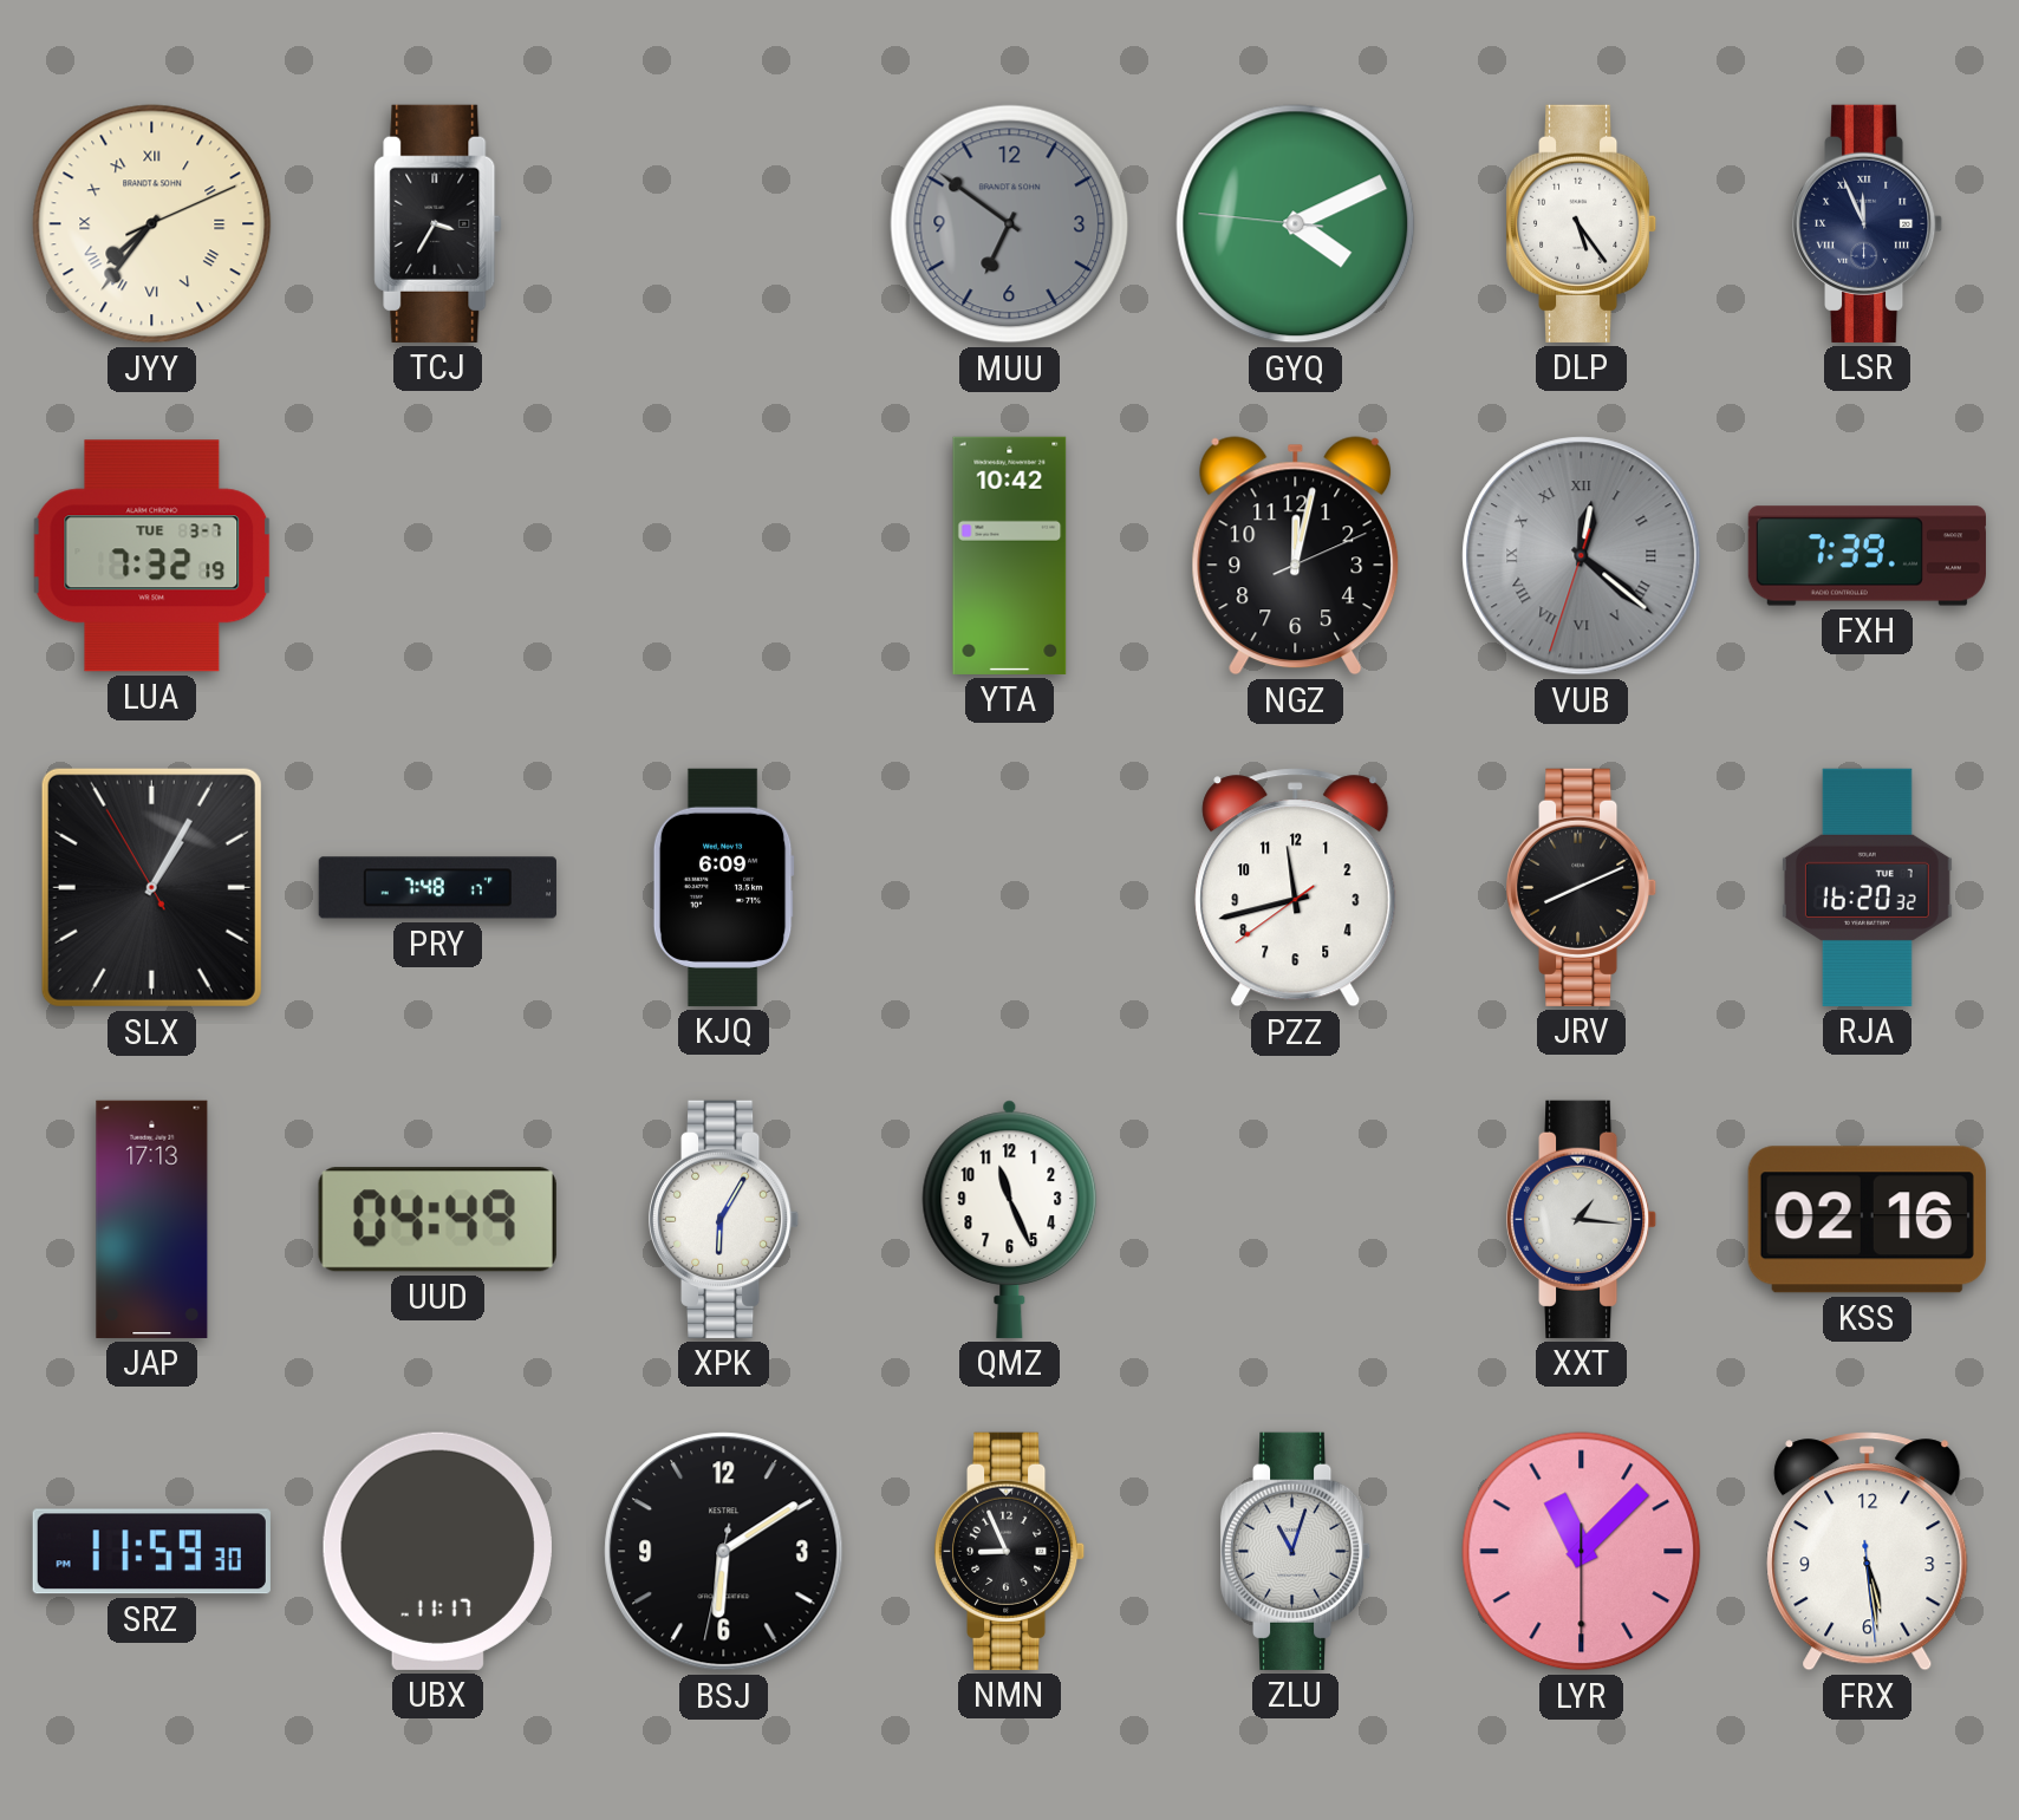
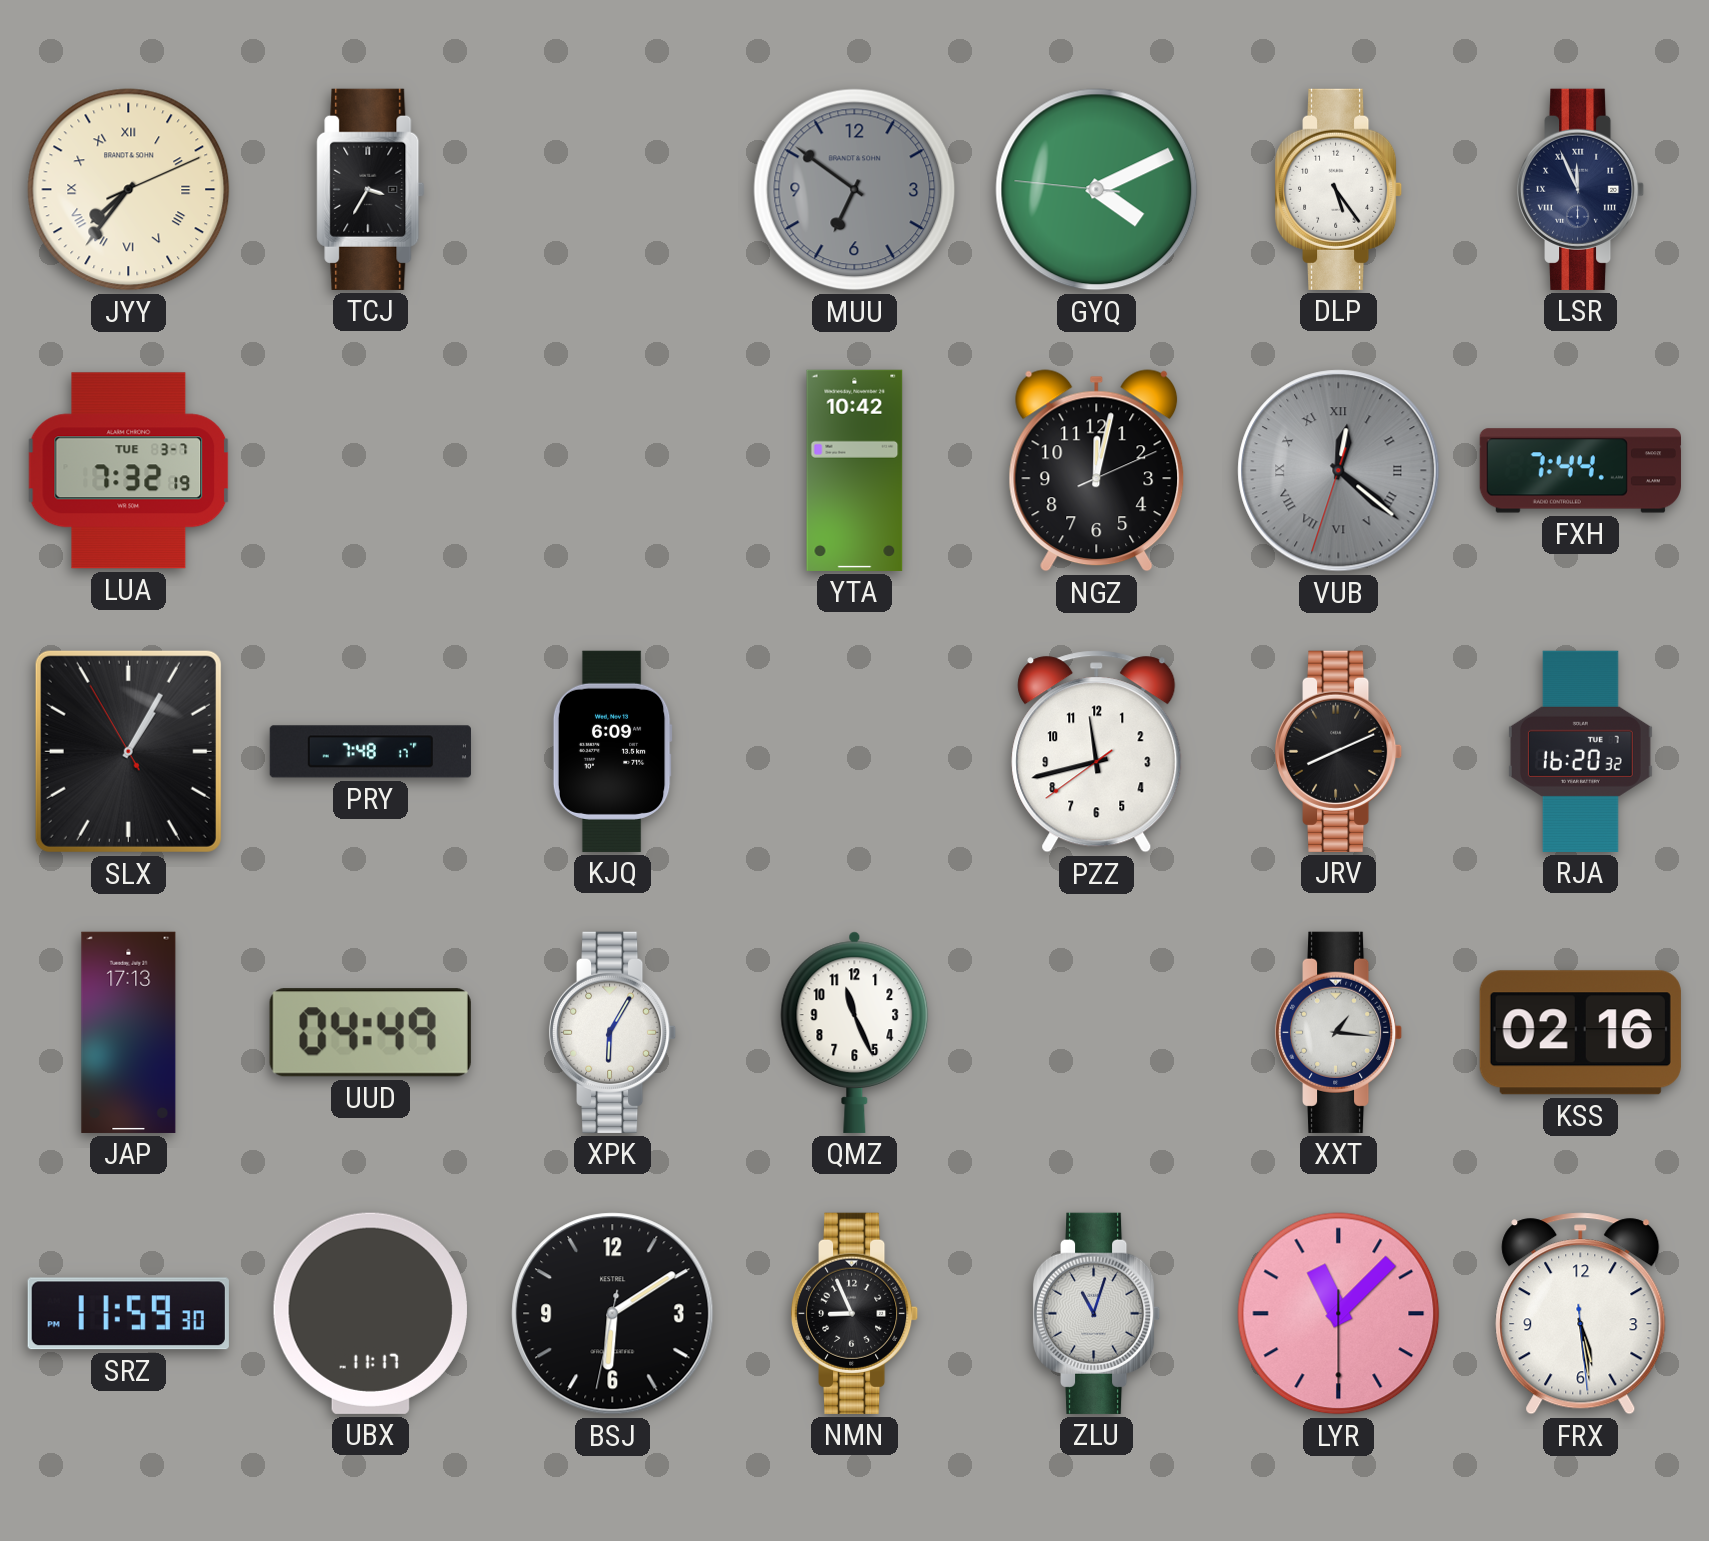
FXH: 7:39 -> 7:44 (1580, 471)
